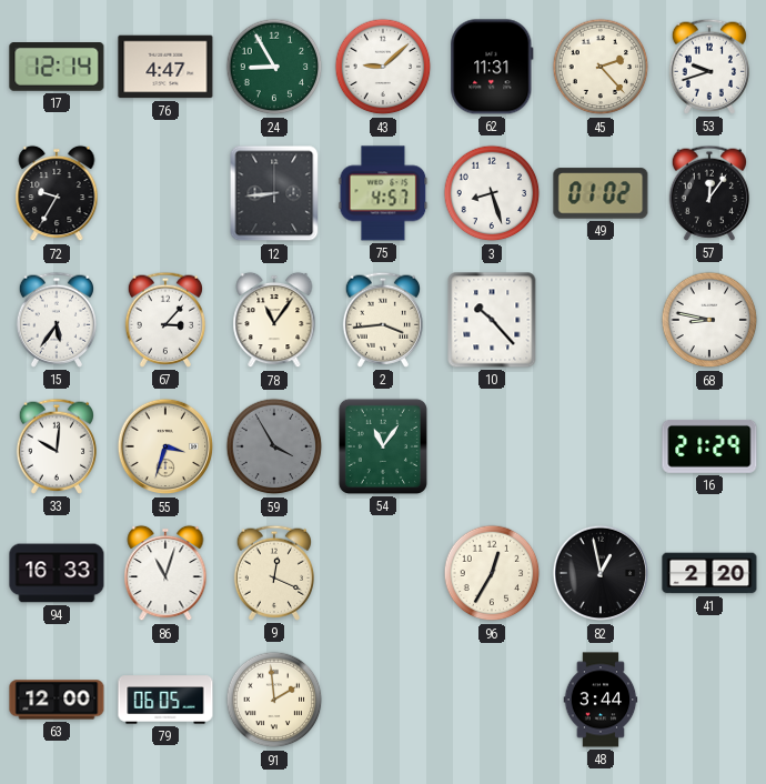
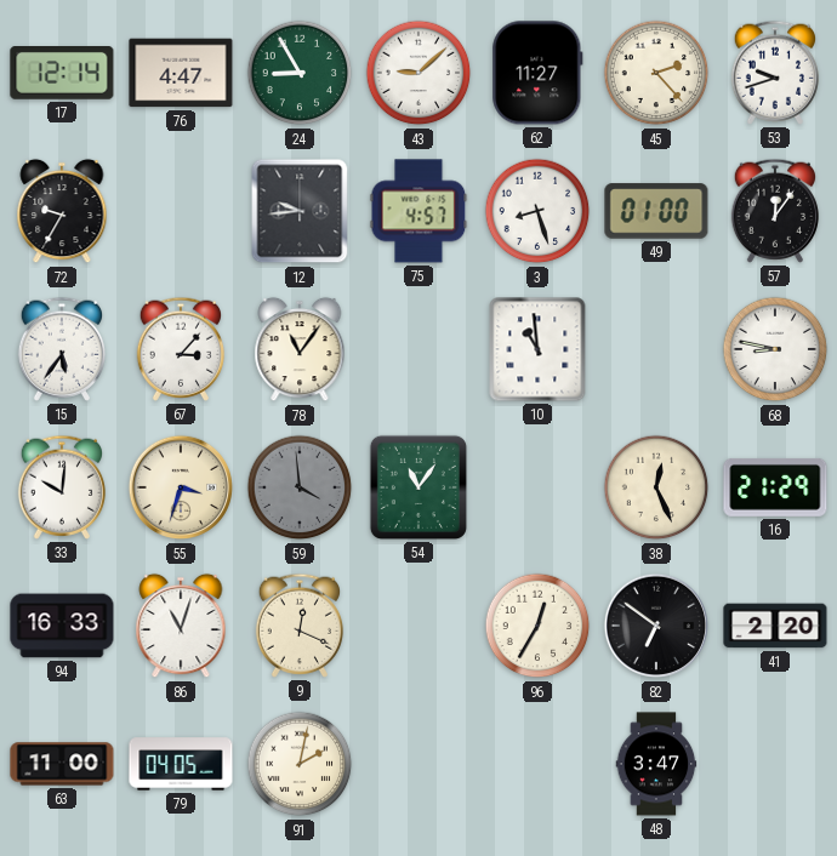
62: 11:31 -> 11:27 (537, 73)
12: 8:44 -> 9:44 (300, 211)
49: 01:02 -> 01:00 (656, 211)
2: 3:44 -> none (382, 320)
10: 10:23 -> 10:59 (537, 349)
59: 3:55 -> 3:59 (300, 487)
38: none -> 12:26 (656, 487)
82: 12:58 -> 6:51 (656, 626)
63: 12:00 -> 11:00 (62, 764)
79: 06:05 -> 04:05 (181, 764)
91: 1:59 -> 2:02 (300, 764)
48: 3:44 -> 3:47 (656, 764)
